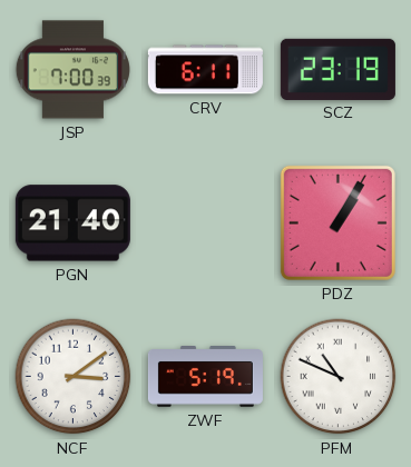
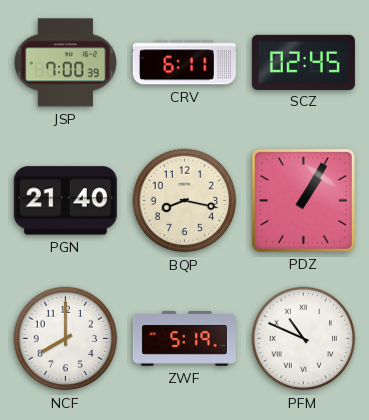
SCZ: 23:19 -> 02:45 (303, 62)
BQP: none -> 8:17 (185, 201)
NCF: 3:09 -> 8:00 (66, 339)
